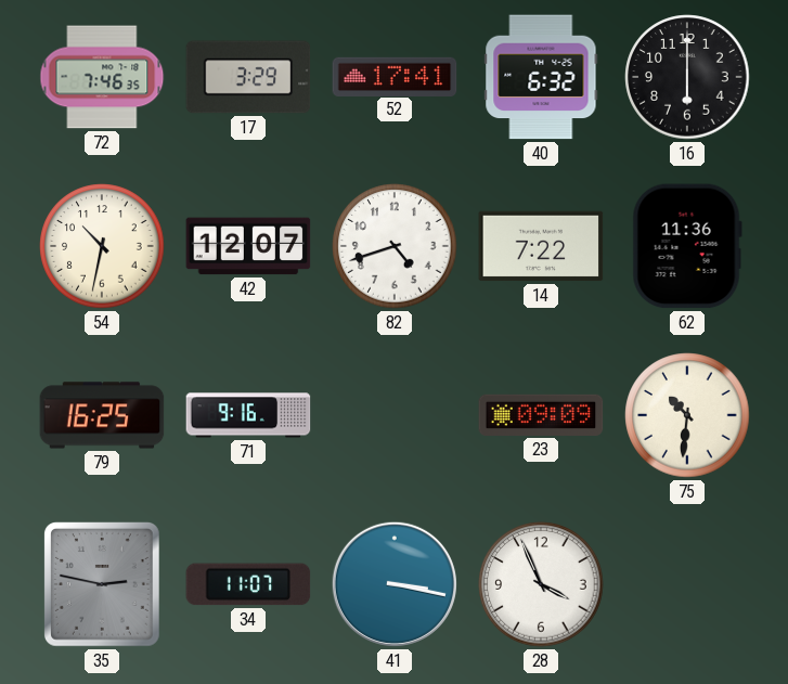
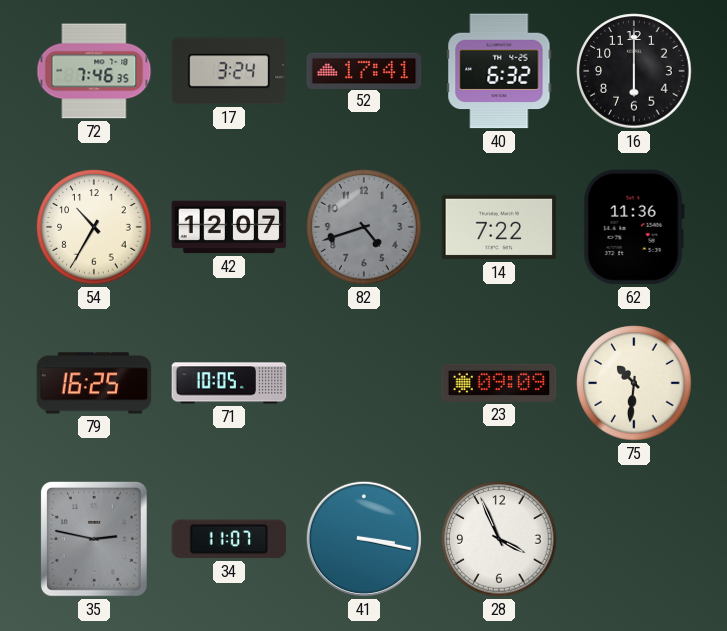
17: 3:29 -> 3:24 (229, 71)
54: 10:32 -> 10:35 (94, 227)
82 dial: white -> grey (364, 227)
71: 9:16 -> 10:05 (229, 383)
